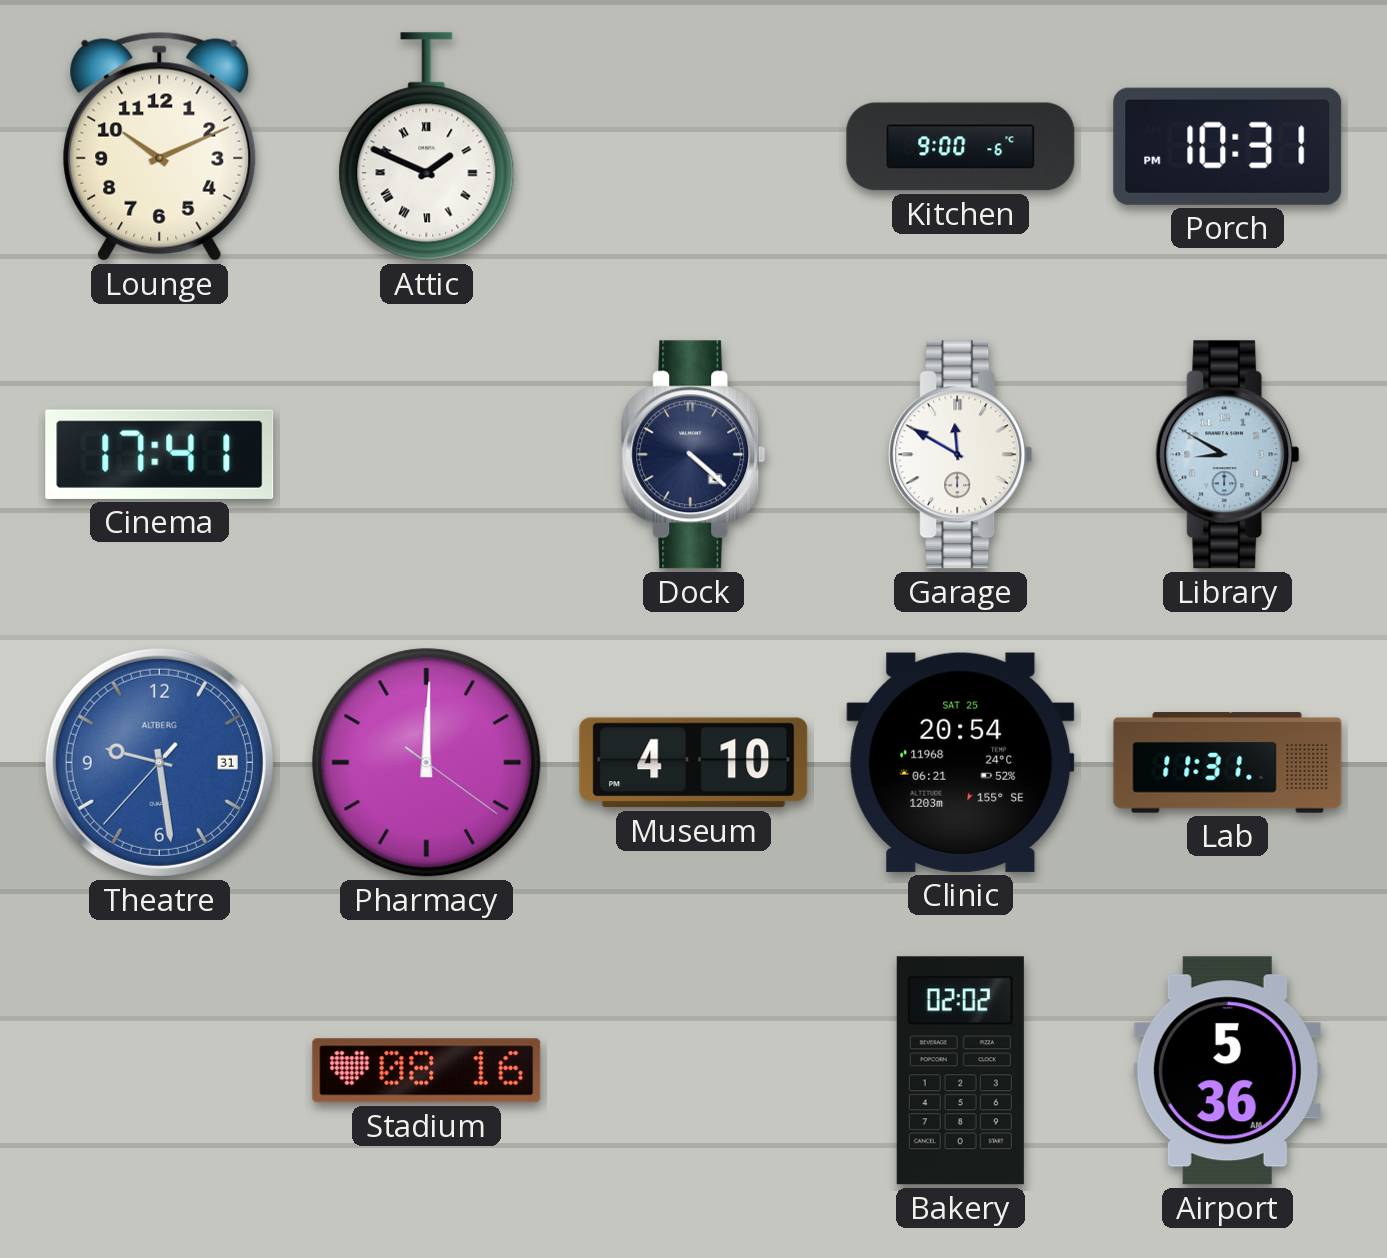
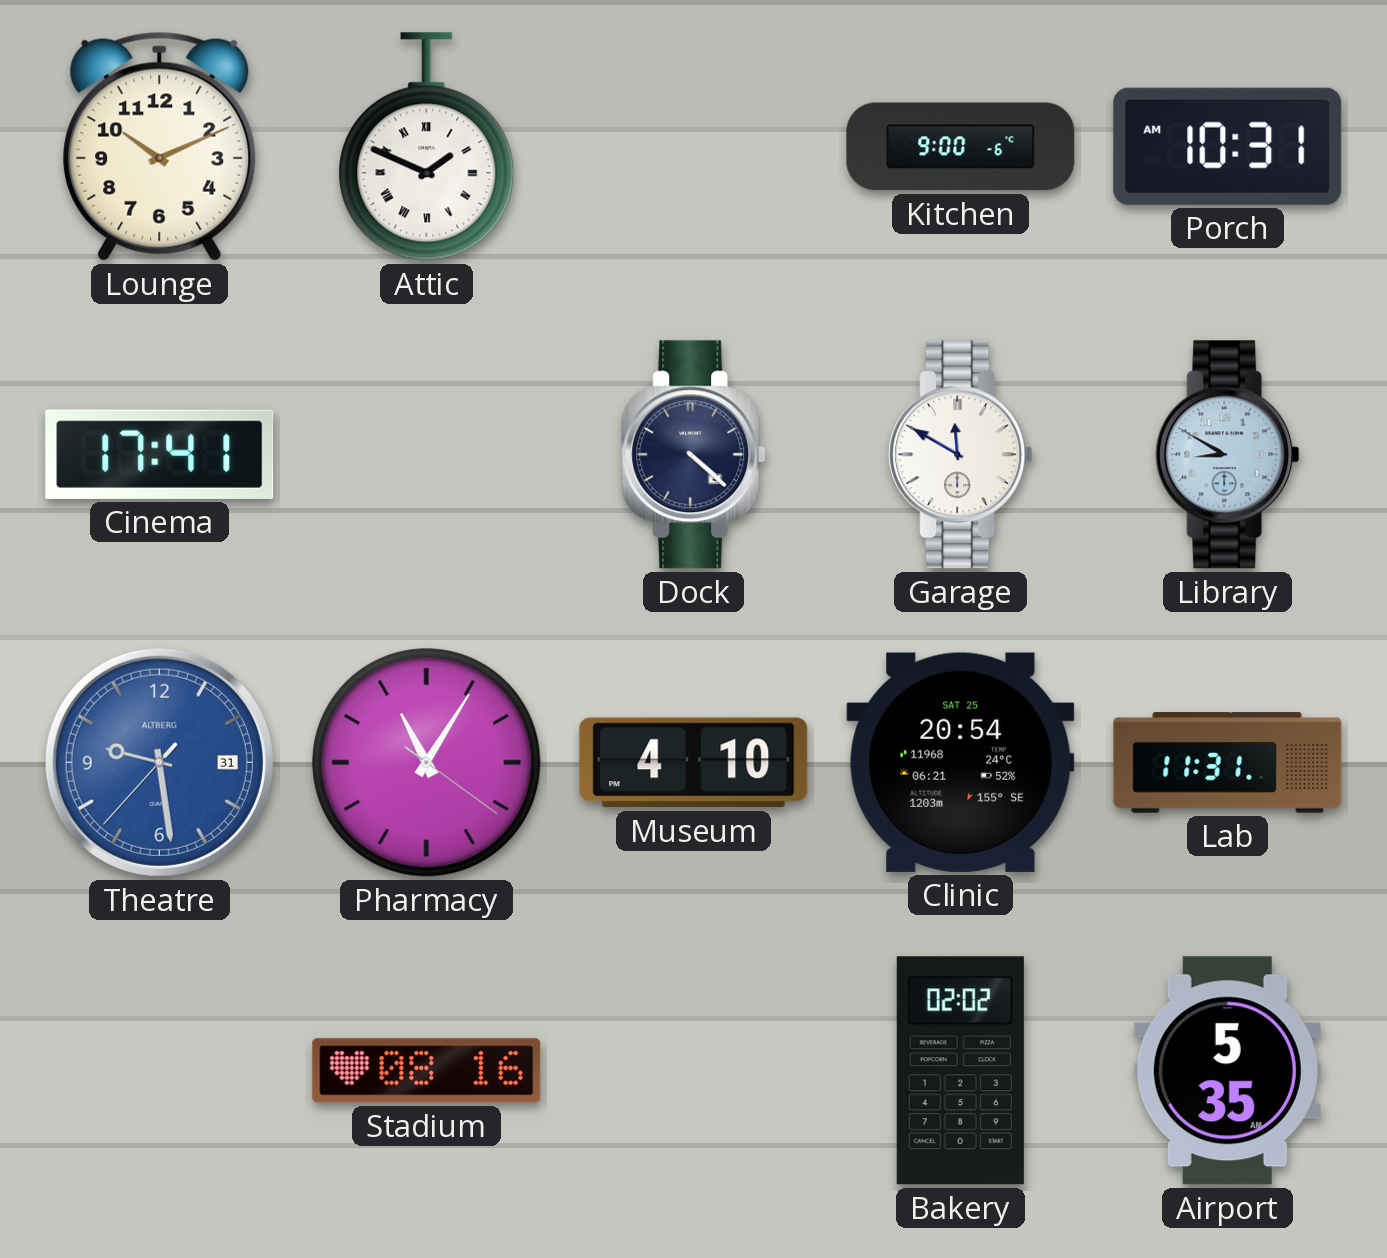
Porch: 10:31 PM -> 10:31 AM (1228, 146)
Pharmacy: 12:00 -> 11:05 (427, 763)
Airport: 5:36 -> 5:35 (1227, 1071)
